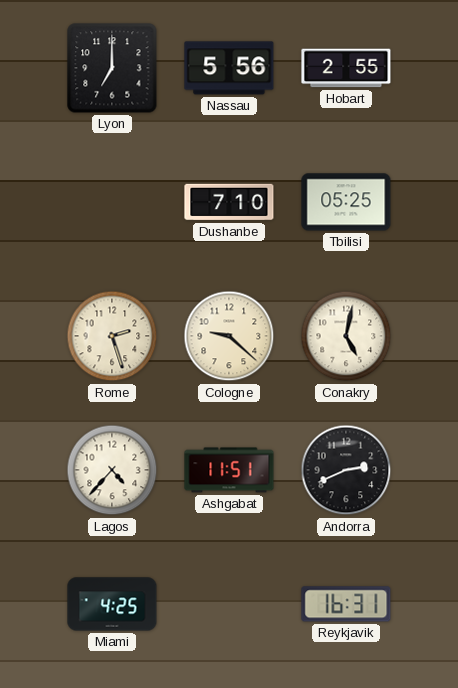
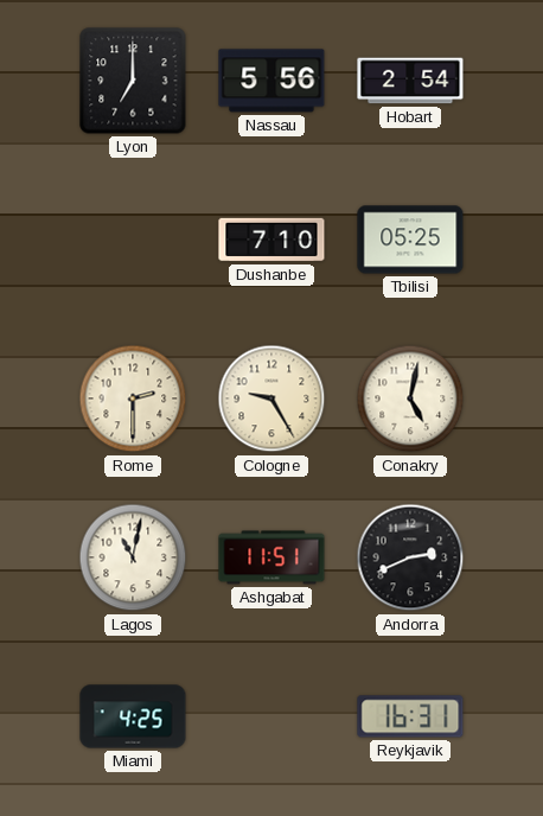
Hobart: 2:55 -> 2:54 (410, 81)
Rome: 2:27 -> 2:30 (133, 399)
Cologne: 9:22 -> 9:25 (271, 399)
Lagos: 4:37 -> 11:02 (133, 557)
